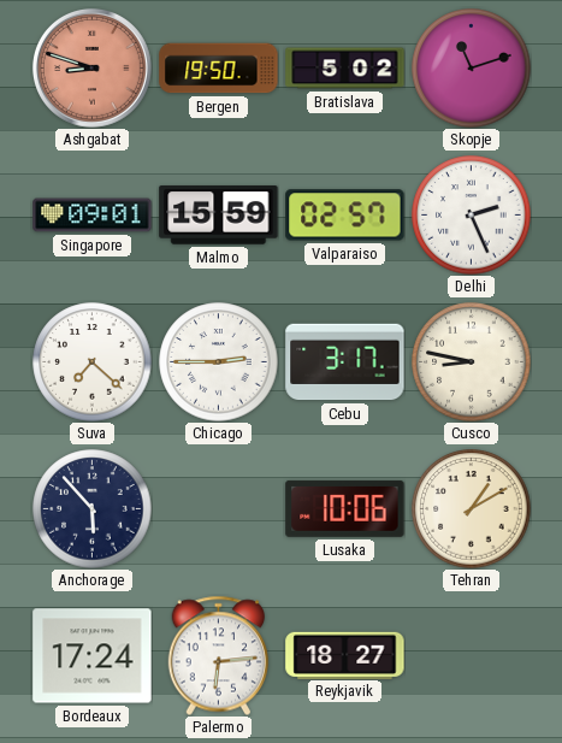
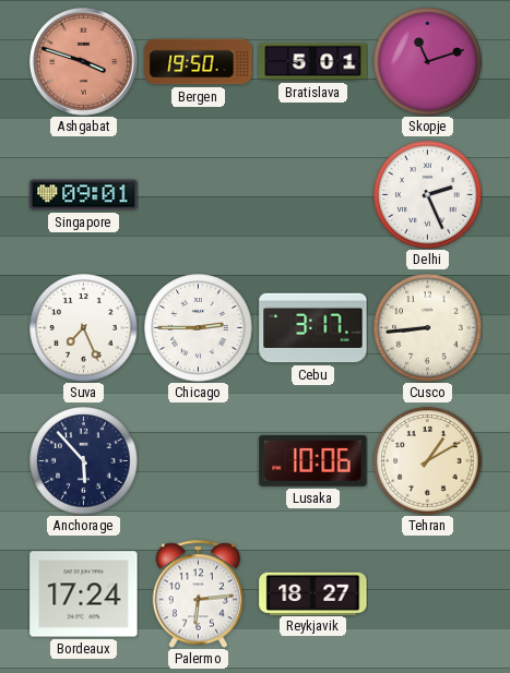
Ashgabat: 8:48 -> 3:48 (84, 62)
Bratislava: 5:02 -> 5:01 (313, 62)
Malmo: 15:59 -> none (219, 216)
Valparaiso: 02:57 -> none (345, 216)
Suva: 7:22 -> 7:26 (84, 328)
Cusco: 8:47 -> 8:44 (428, 328)
